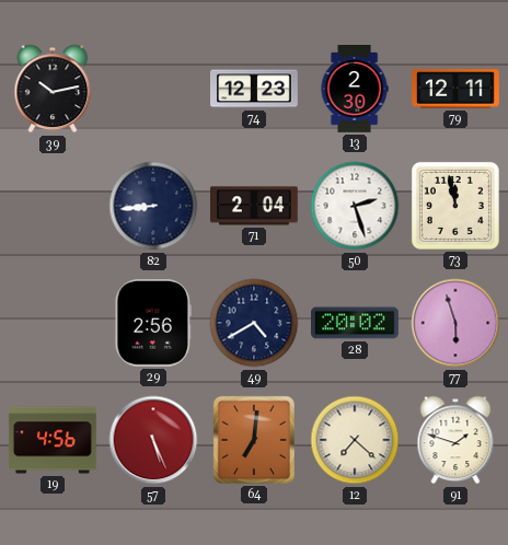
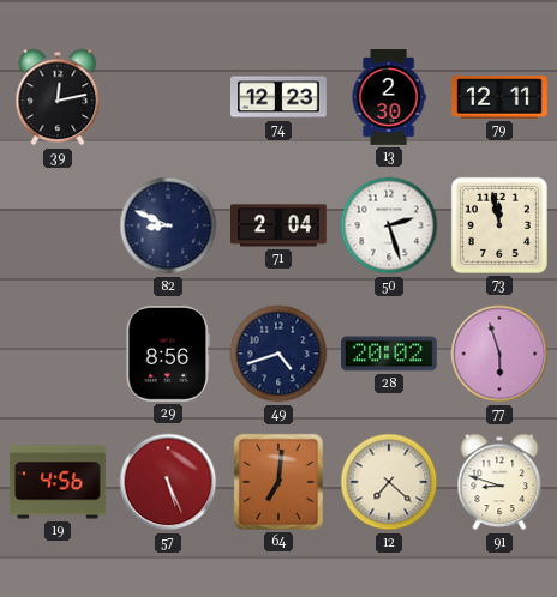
39: 10:13 -> 12:13 (58, 97)
82: 8:44 -> 8:49 (168, 225)
29: 2:56 -> 8:56 (168, 354)
49: 4:40 -> 4:42 (278, 354)
91: 1:48 -> 8:48 (499, 482)
